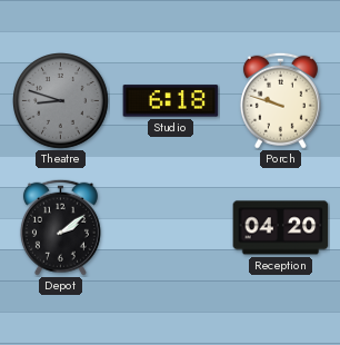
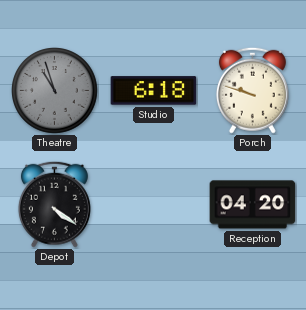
Theatre: 8:48 -> 10:57 (55, 91)
Depot: 2:09 -> 4:21 (54, 204)
